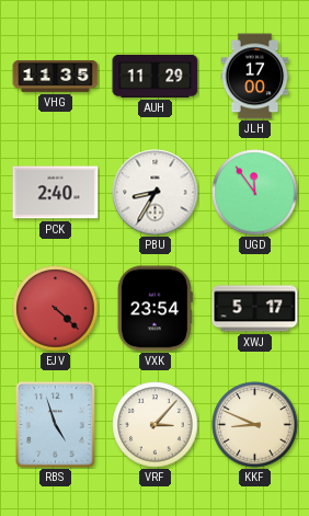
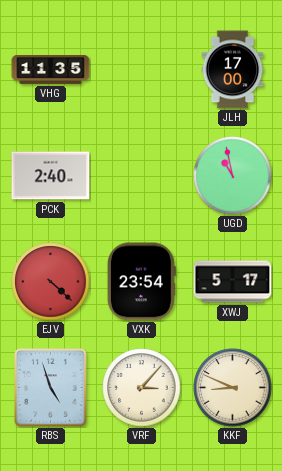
AUH: 11:29 -> none (156, 76)
PBU: 8:35 -> none (156, 193)
UGD: 11:54 -> 10:58 (233, 176)
